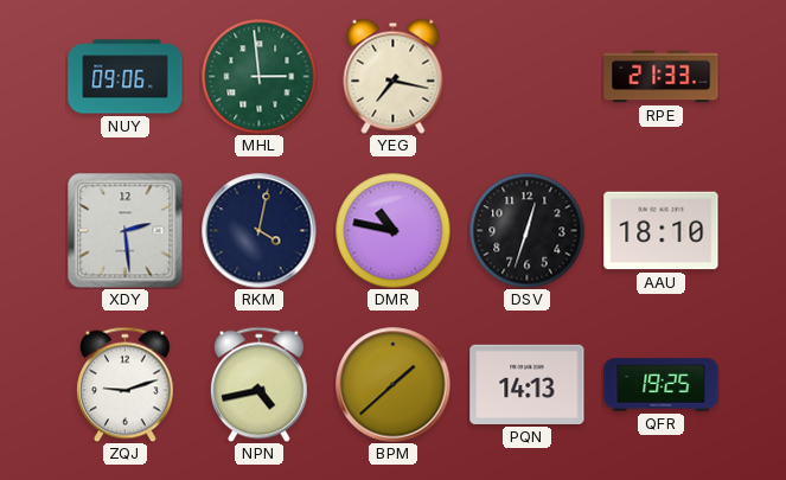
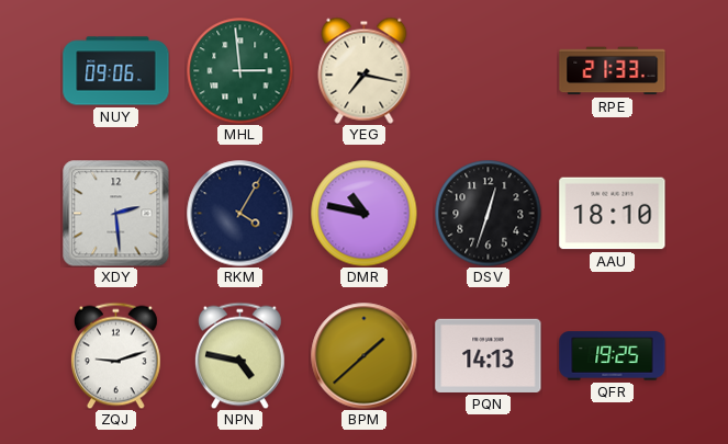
RKM: 4:02 -> 4:05 (240, 214)
NPN: 4:43 -> 4:47 (240, 355)
